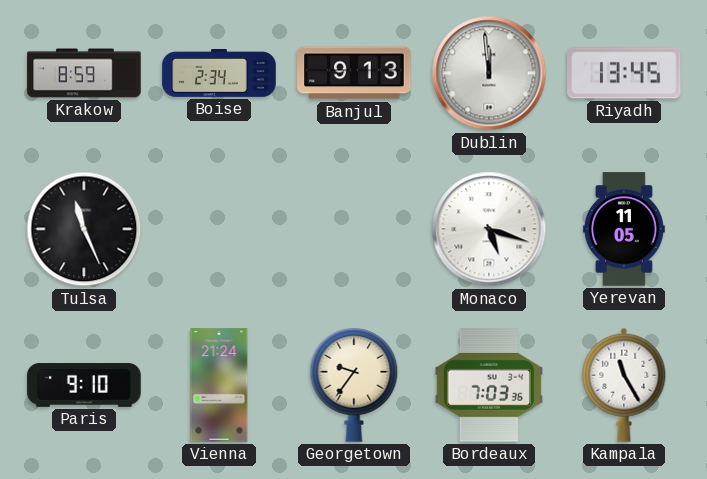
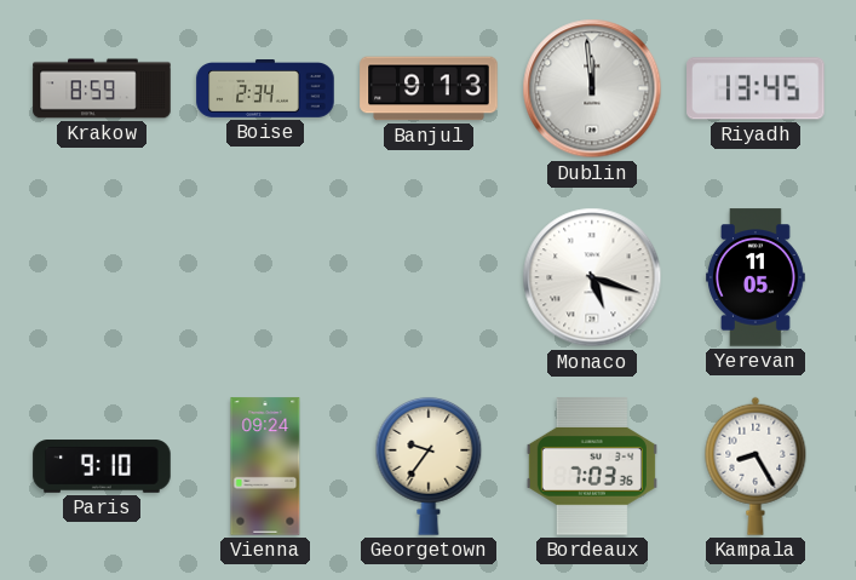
Tulsa: 11:26 -> none (84, 229)
Vienna: 21:24 -> 09:24 (265, 466)
Kampala: 11:25 -> 8:25 (756, 466)
